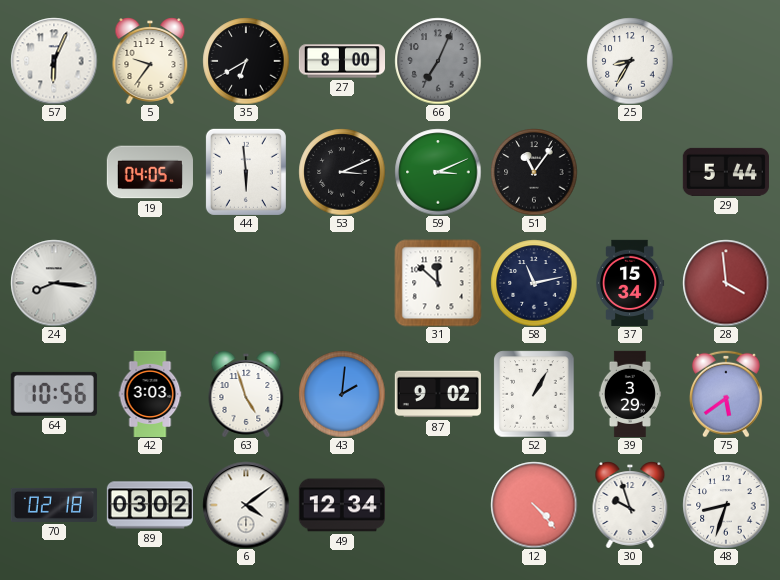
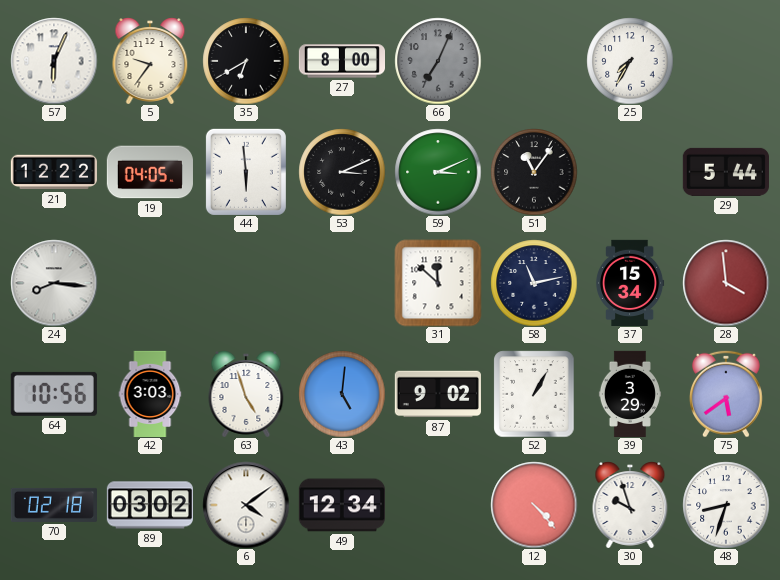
25: 8:35 -> 7:35 (630, 61)
21: none -> 12:22 (53, 172)
43: 2:01 -> 5:01 (342, 394)
